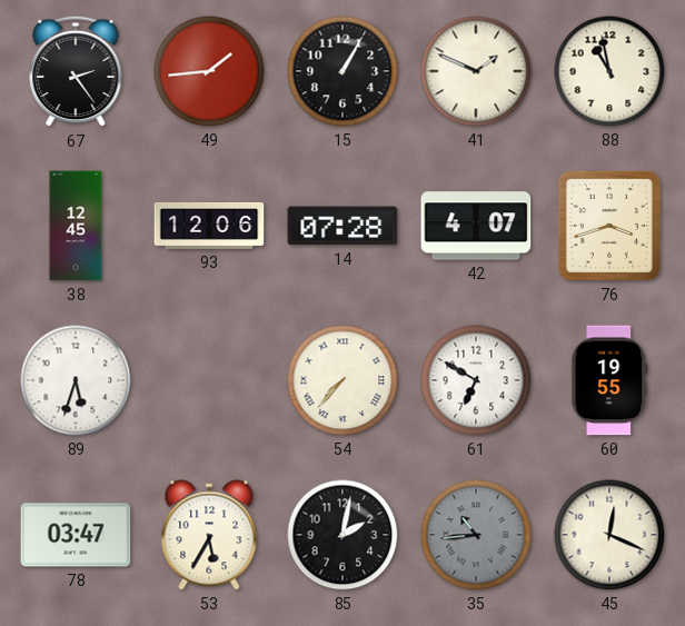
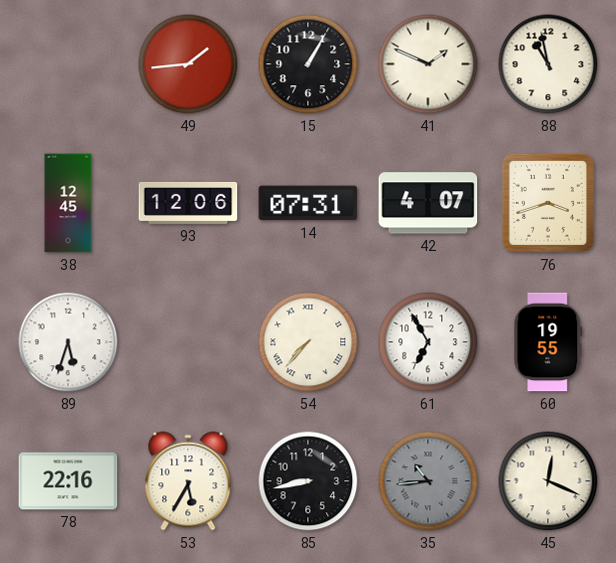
67: 2:24 -> none (76, 71)
14: 07:28 -> 07:31 (308, 203)
61: 6:50 -> 6:55 (428, 342)
78: 03:47 -> 22:16 (68, 481)
85: 2:02 -> 8:43 (308, 481)
